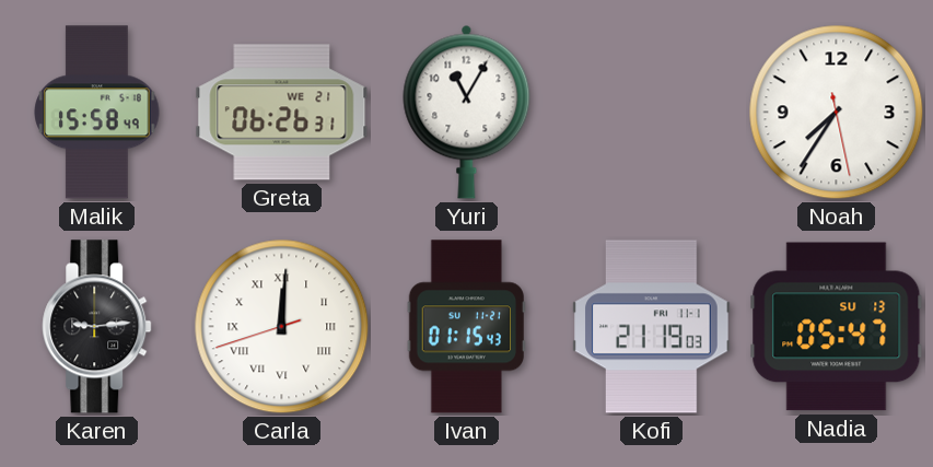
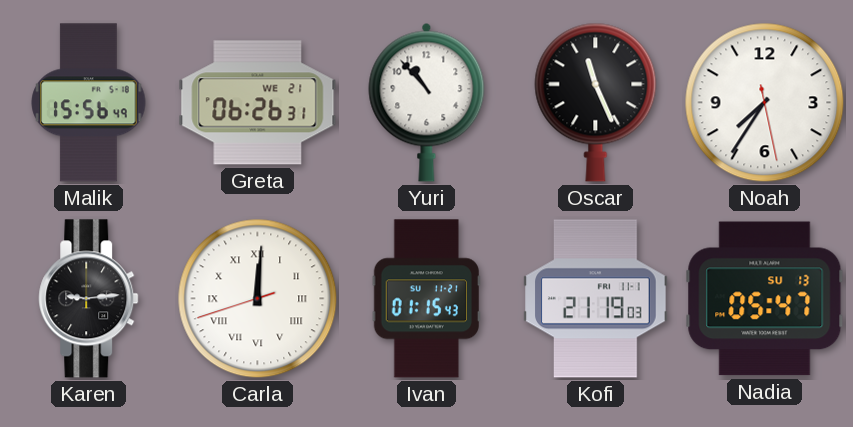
Malik: 15:58 -> 15:56 (89, 103)
Yuri: 11:05 -> 10:53 (427, 102)
Oscar: none -> 11:26 (596, 102)
